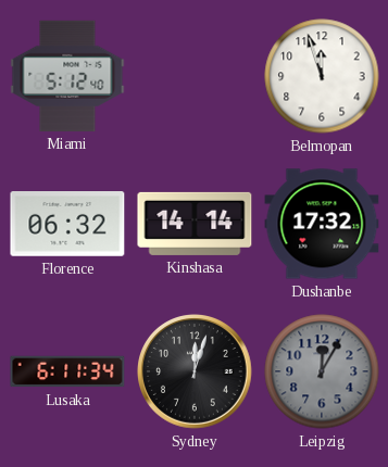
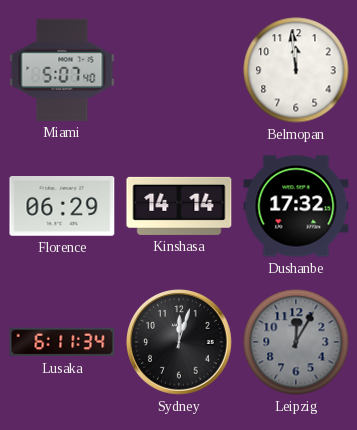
Miami: 5:12 -> 5:07 (62, 70)
Belmopan: 11:57 -> 11:59 (296, 70)
Florence: 06:32 -> 06:29 (62, 207)
